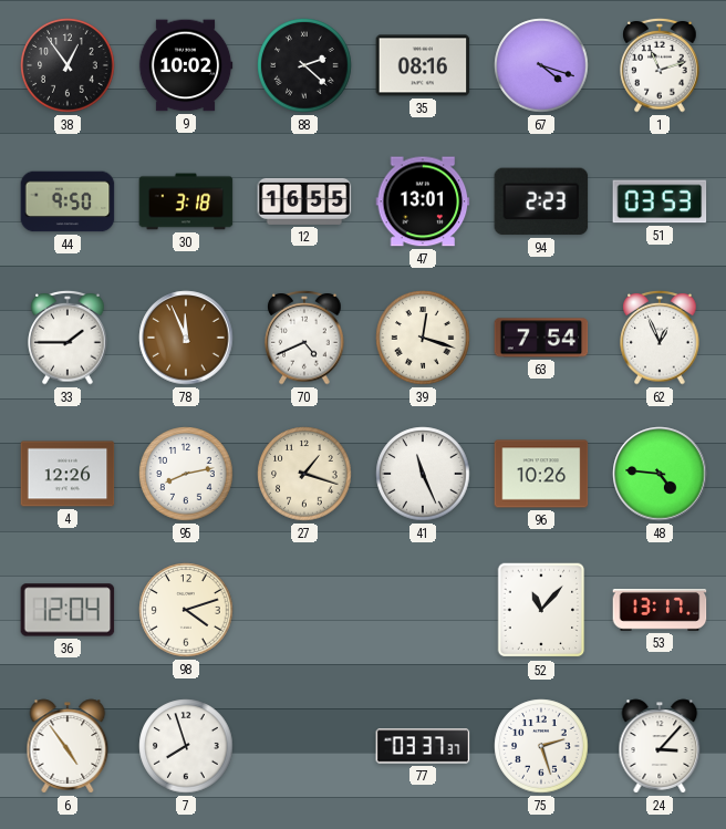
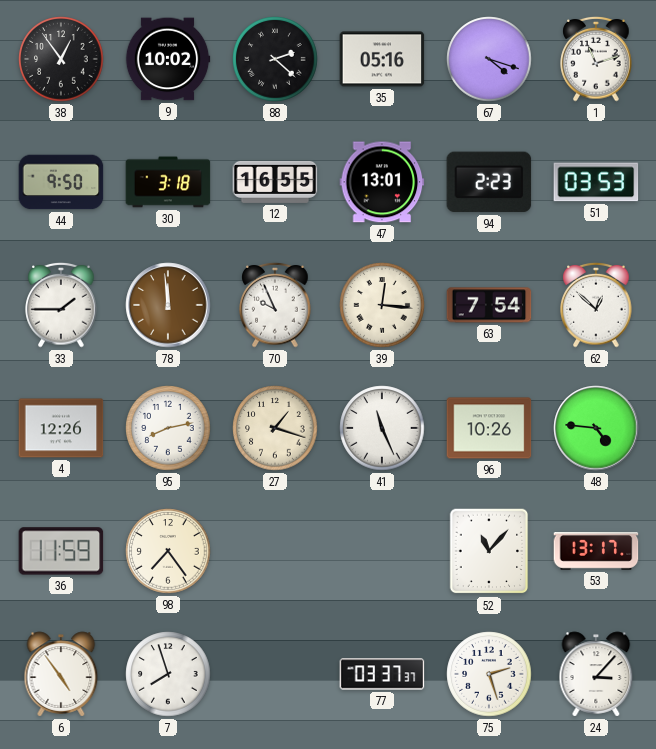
35: 08:16 -> 05:16 (382, 59)
78: 11:56 -> 11:59 (168, 305)
70: 4:41 -> 9:56 (275, 305)
39: 12:18 -> 12:16 (382, 305)
62: 12:56 -> 12:52 (596, 305)
36: 12:04 -> 11:59 (61, 551)
98: 4:12 -> 7:24 (168, 551)
